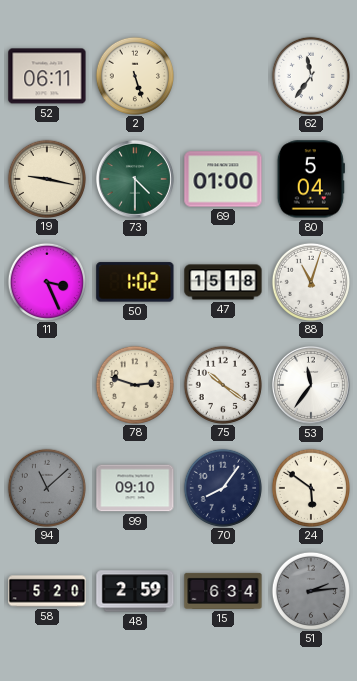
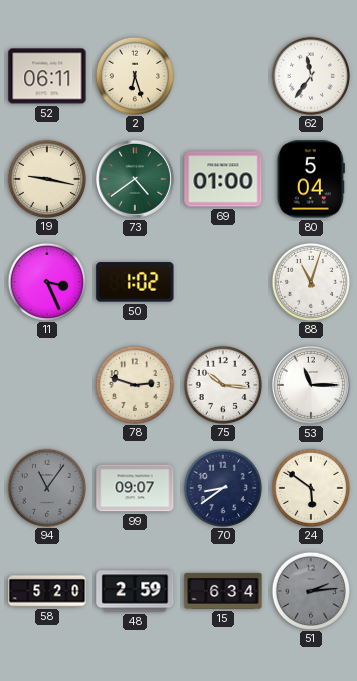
2: 5:27 -> 6:27 (134, 75)
73: 4:30 -> 4:39 (135, 179)
47: 15:18 -> none (223, 282)
75: 10:21 -> 10:16 (222, 384)
53: 11:36 -> 11:15 (311, 385)
94: 11:08 -> 11:06 (46, 487)
99: 09:10 -> 09:07 (135, 488)
70: 8:06 -> 8:39 (222, 487)
